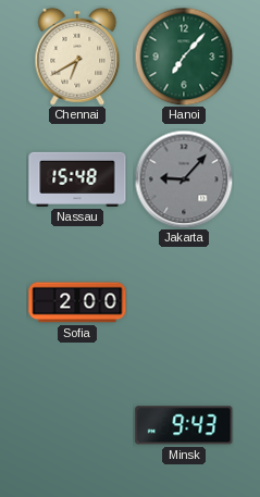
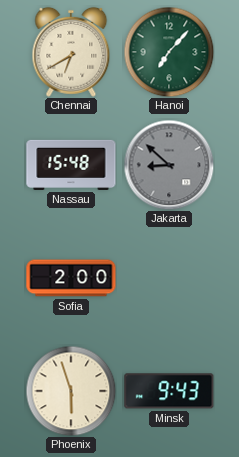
Jakarta: 9:07 -> 8:52 (169, 165)
Phoenix: none -> 5:57 (71, 391)
